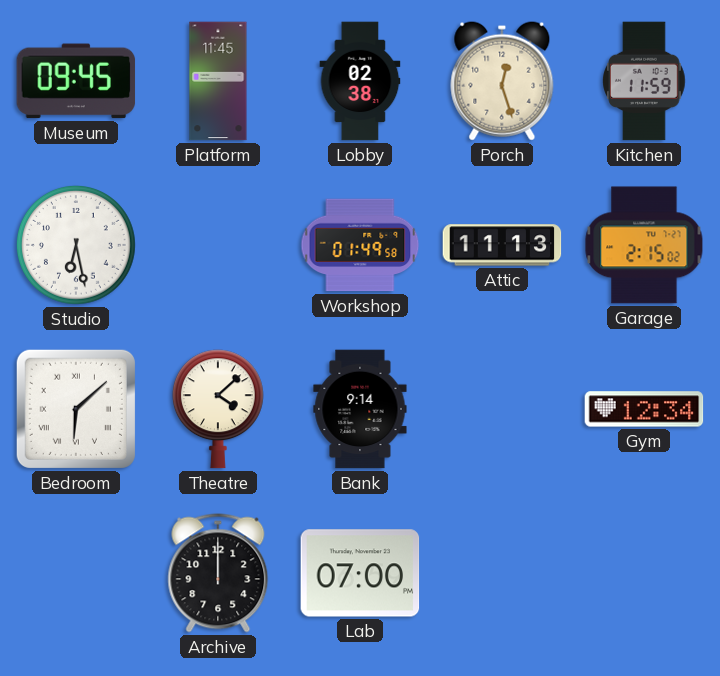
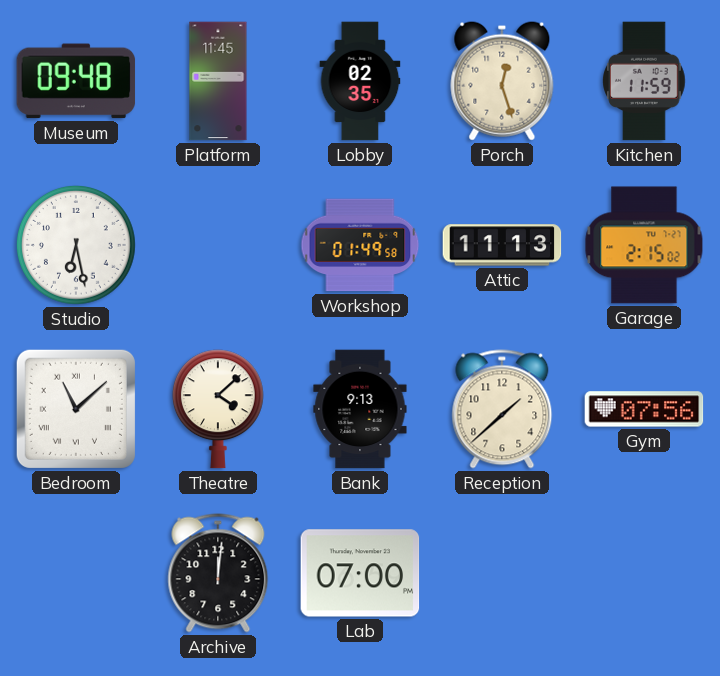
Museum: 09:45 -> 09:48 (76, 81)
Lobby: 02:38 -> 02:35 (360, 81)
Bedroom: 6:08 -> 11:08 (76, 409)
Bank: 9:14 -> 9:13 (360, 409)
Reception: none -> 1:38 (502, 409)
Gym: 12:34 -> 07:56 (644, 409)
Archive: 12:00 -> 12:01 (218, 573)
